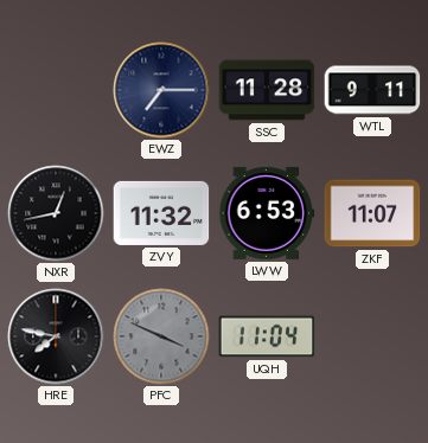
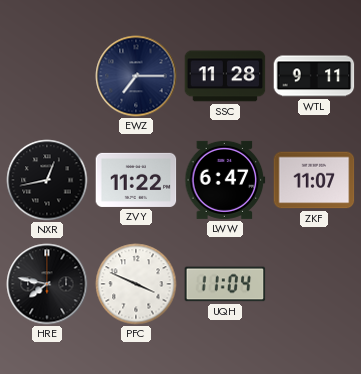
ZVY: 11:32 -> 11:22 (136, 180)
LWW: 6:53 -> 6:47 (225, 180)
PFC dial: grey -> white (136, 284)
